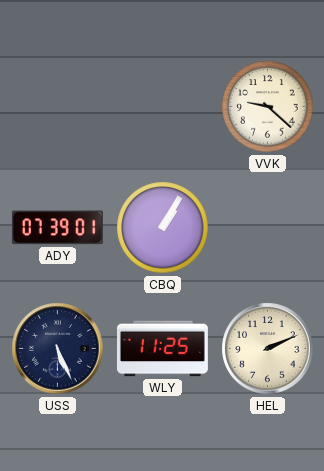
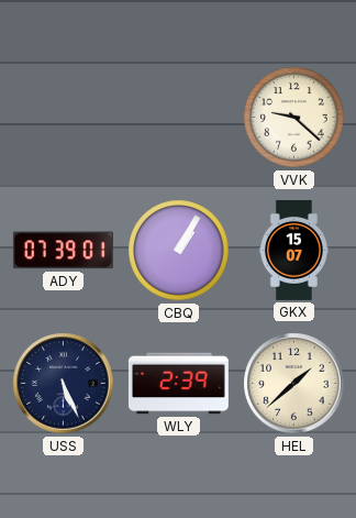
GKX: none -> 15:07 (293, 250)
WLY: 11:25 -> 2:39 (178, 384)
HEL: 2:11 -> 1:38 (294, 384)
